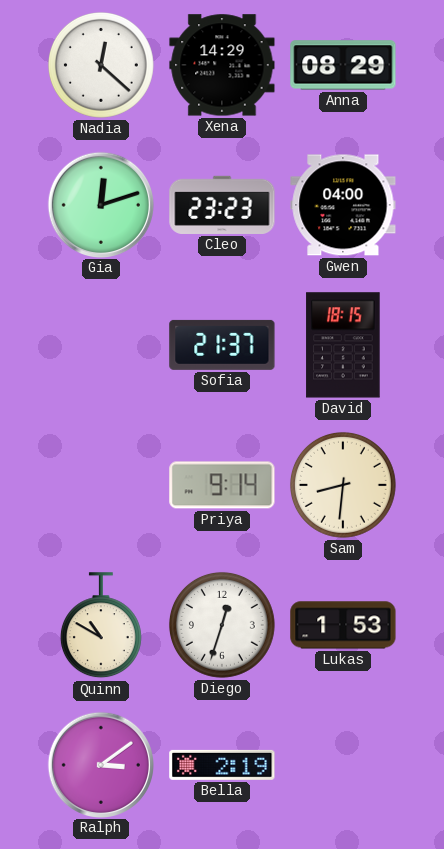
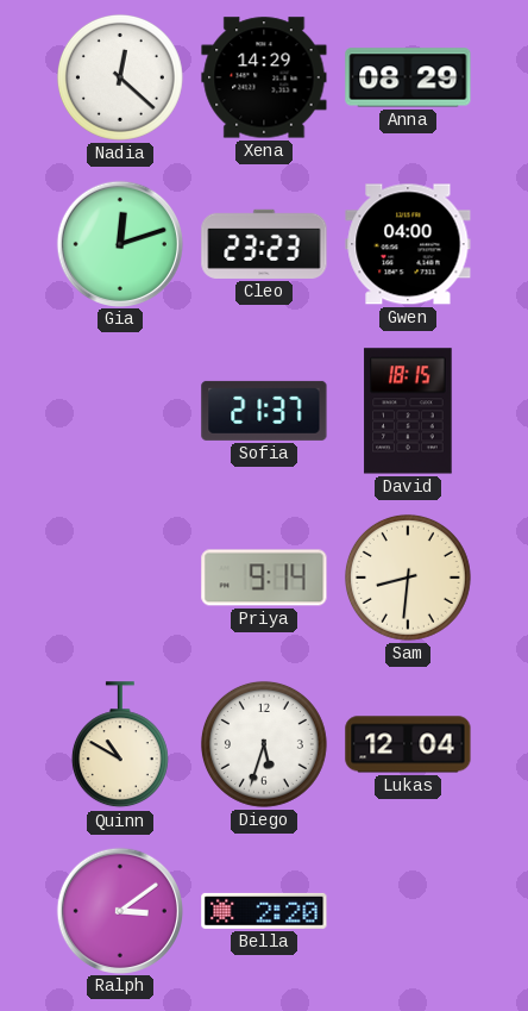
Diego: 12:33 -> 5:33 (264, 744)
Lukas: 1:53 -> 12:04 (408, 744)
Bella: 2:19 -> 2:20 (264, 911)
